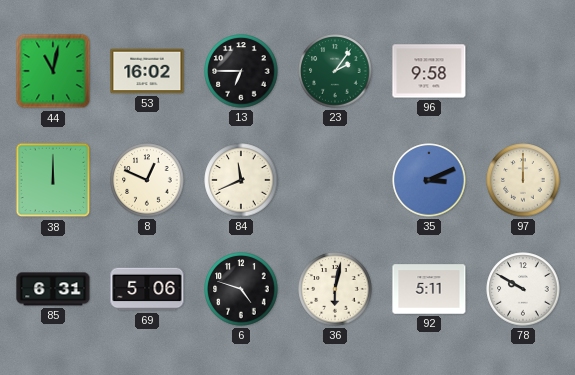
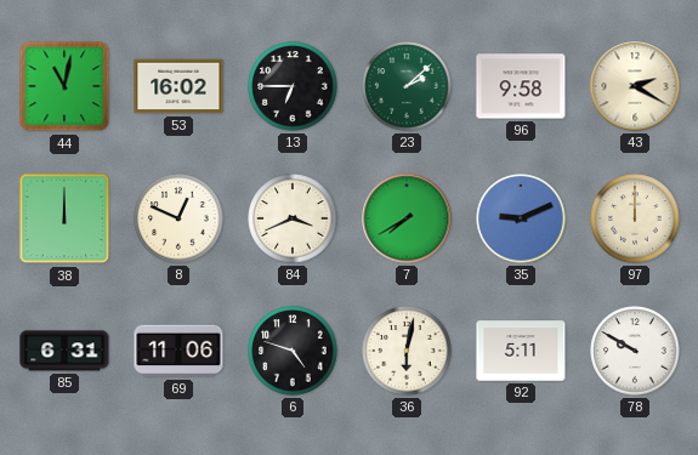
23: 2:06 -> 2:08 (407, 86)
43: none -> 2:20 (635, 86)
84: 11:41 -> 3:41 (293, 218)
7: none -> 7:40 (407, 218)
35: 3:11 -> 9:11 (521, 218)
69: 5:06 -> 11:06 (178, 351)
